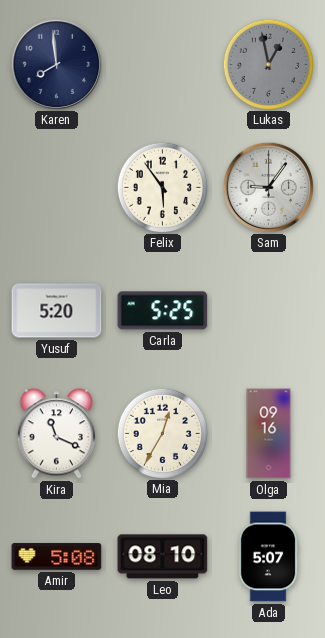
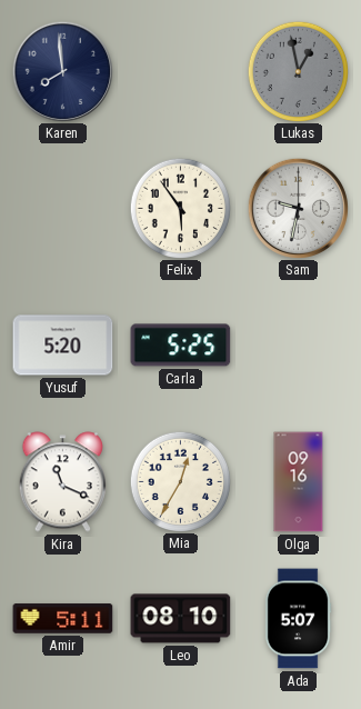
Sam: 9:06 -> 9:32 (298, 208)
Amir: 5:08 -> 5:11 (63, 619)
